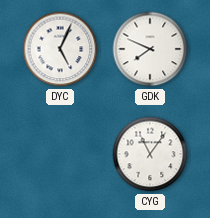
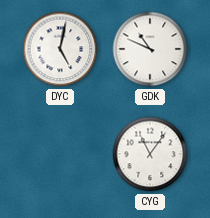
DYC: 5:04 -> 5:02 (60, 49)
GDK: 7:49 -> 10:49 (150, 49)
